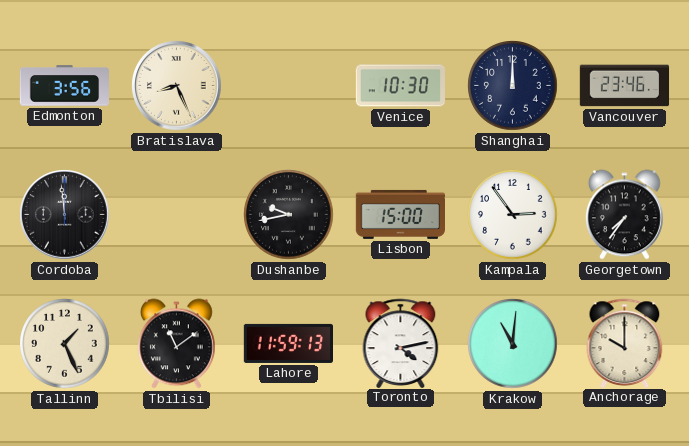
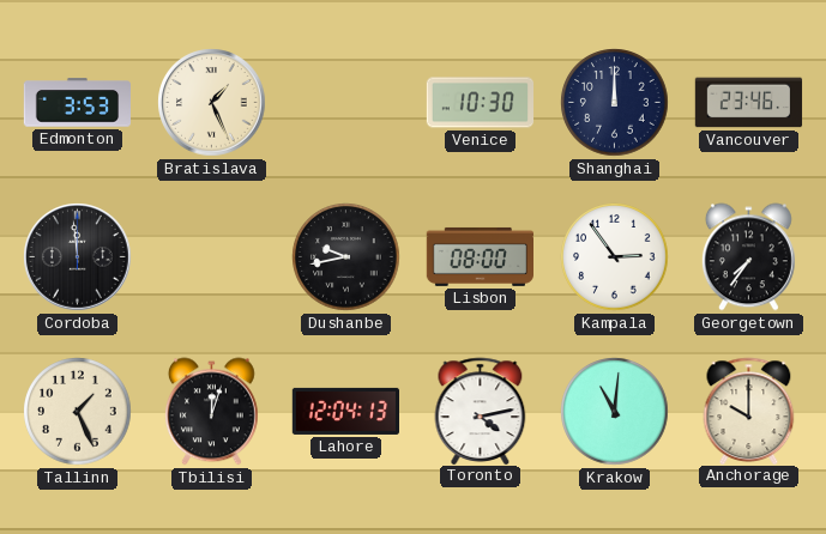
Edmonton: 3:56 -> 3:53 (77, 103)
Bratislava: 8:26 -> 1:26 (212, 103)
Lisbon: 15:00 -> 08:00 (480, 256)
Tbilisi: 11:09 -> 12:03 (211, 412)
Lahore: 11:59 -> 12:04 (346, 411)
